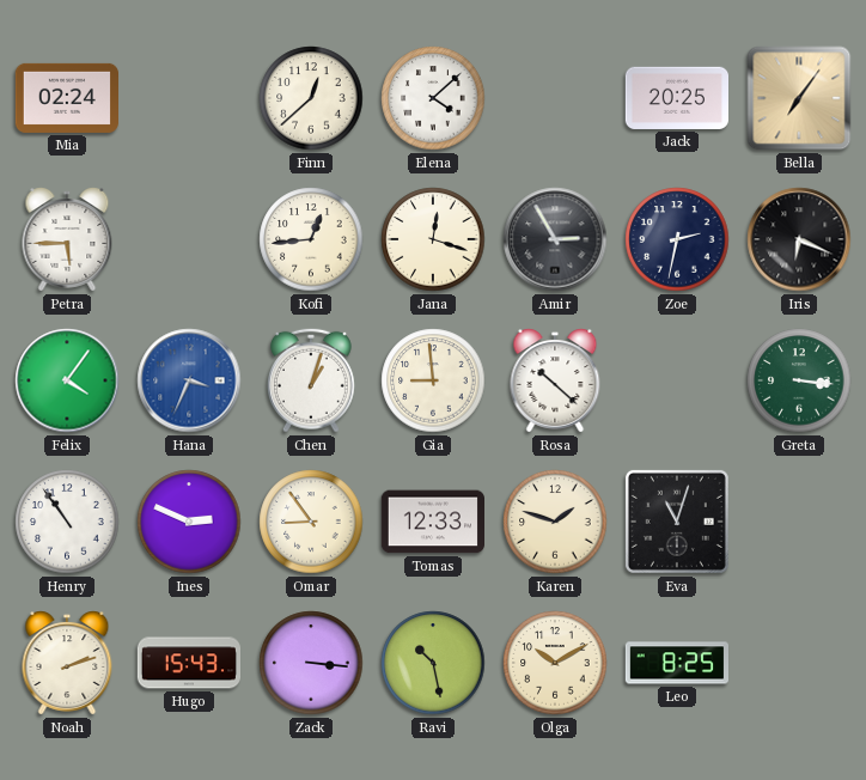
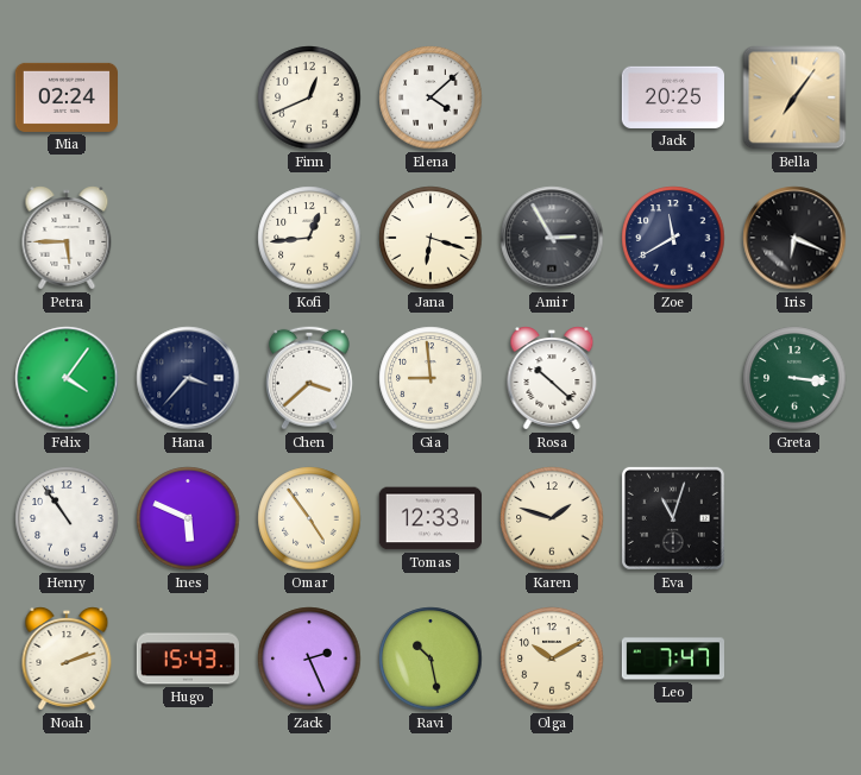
Finn: 12:38 -> 12:41 (309, 97)
Jana: 12:18 -> 6:18 (430, 238)
Zoe: 2:32 -> 11:40 (673, 238)
Hana: 3:34 -> 3:37 (188, 378)
Hana dial: blue -> navy (188, 378)
Chen: 1:03 -> 3:38 (309, 378)
Ines: 2:49 -> 5:49 (188, 518)
Omar: 8:54 -> 4:54 (309, 518)
Zack: 3:16 -> 2:26 (309, 659)
Leo: 8:25 -> 7:47 (672, 659)
